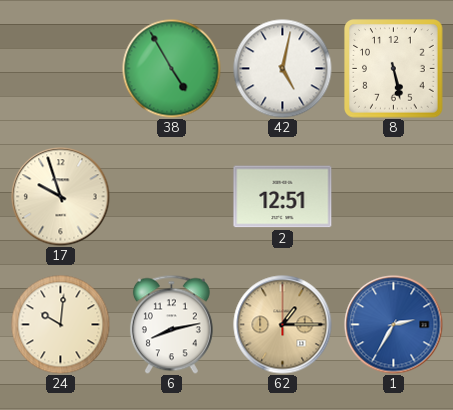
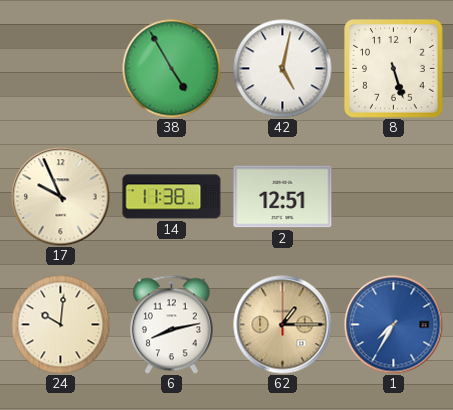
8: 5:28 -> 5:27 (394, 69)
17: 9:57 -> 9:56 (61, 197)
14: none -> 11:38 (172, 197)
1: 2:35 -> 7:35 (394, 325)
